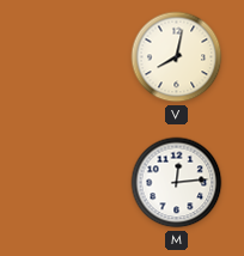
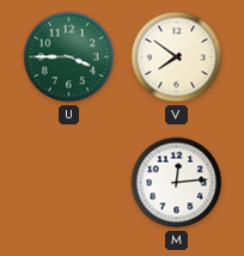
U: none -> 3:45 (69, 57)
V: 8:02 -> 7:51 (177, 57)
